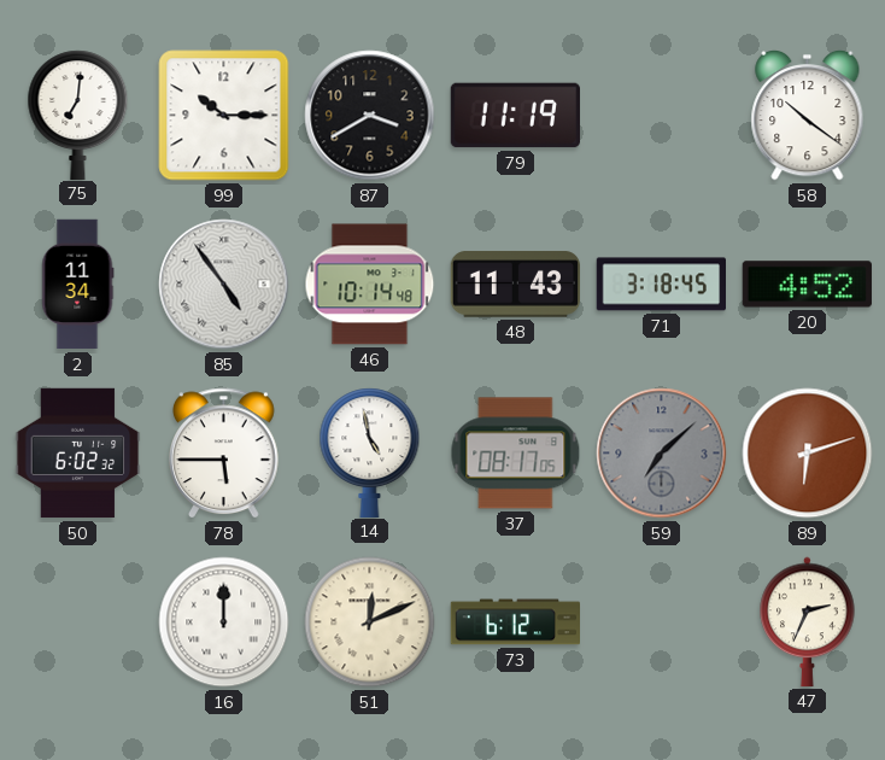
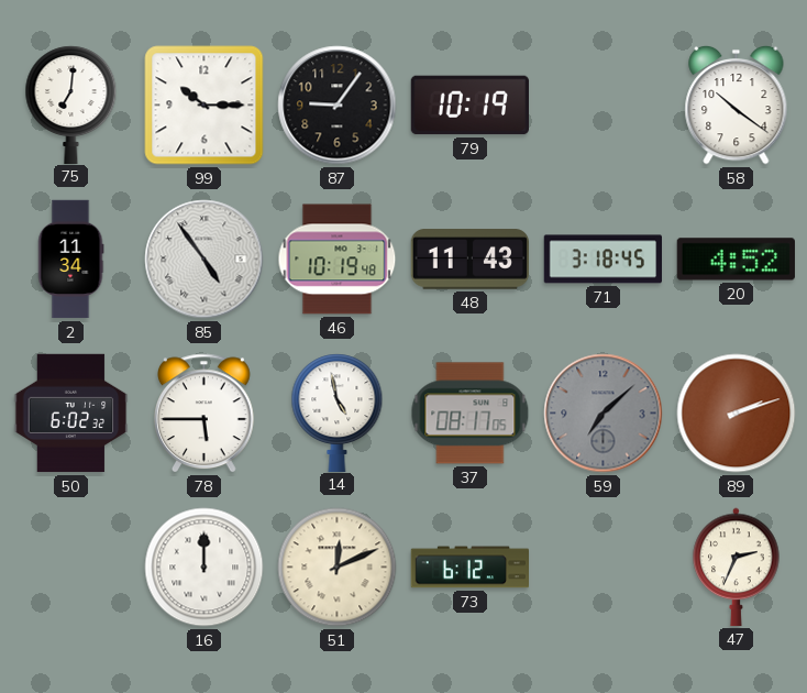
87: 3:40 -> 9:06 (338, 106)
79: 11:19 -> 10:19 (469, 106)
46: 10:14 -> 10:19 (338, 260)
89: 6:12 -> 2:12 (737, 414)
